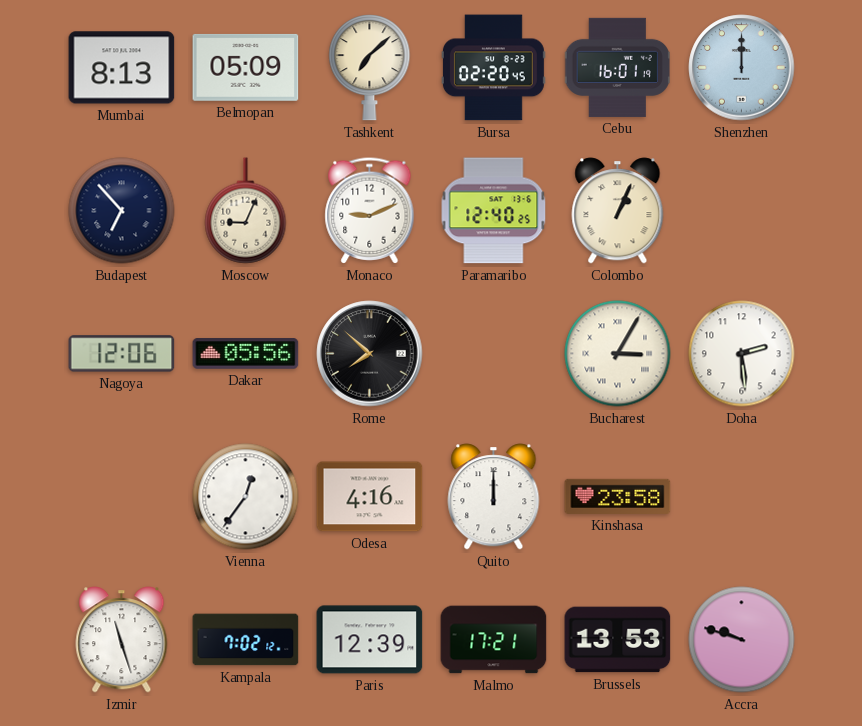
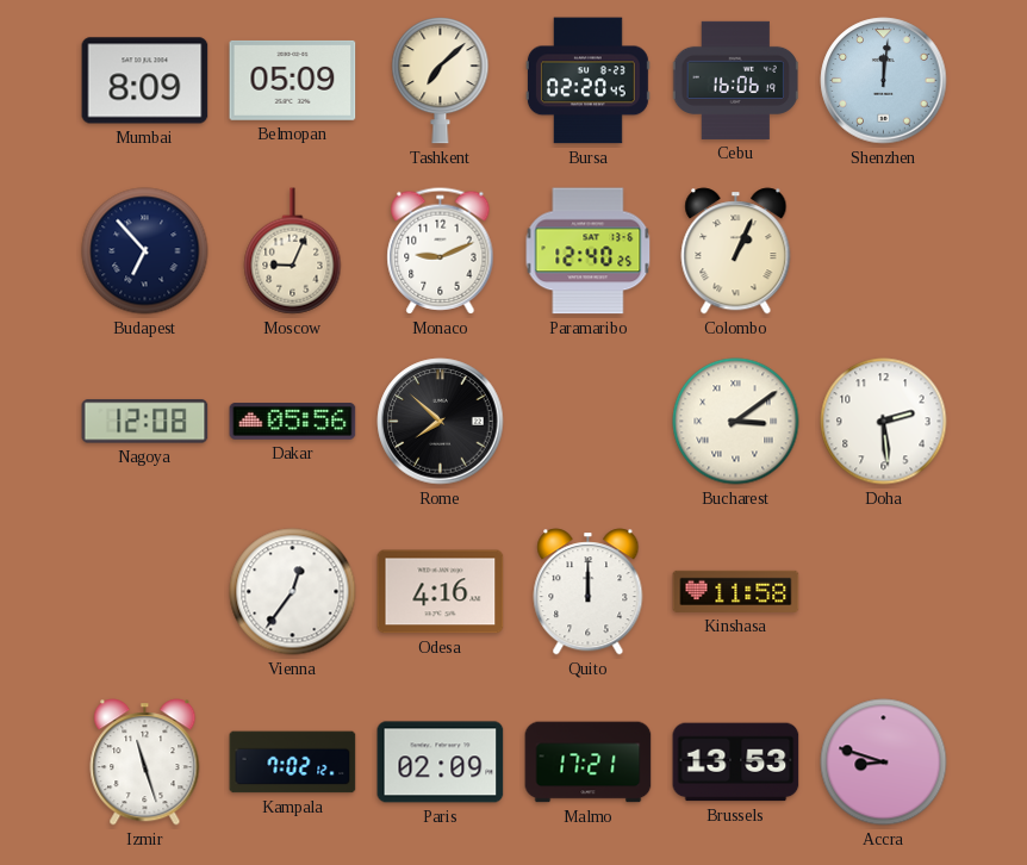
Mumbai: 8:13 -> 8:09 (145, 81)
Cebu: 16:01 -> 16:06 (735, 80)
Shenzhen: 12:00 -> 12:01 (884, 81)
Nagoya: 12:06 -> 12:08 (145, 422)
Bucharest: 3:05 -> 3:09 (736, 422)
Kinshasa: 23:58 -> 11:58 (736, 591)
Paris: 12:39 -> 02:09 (441, 763)
Accra: 9:48 -> 8:48 (884, 763)
